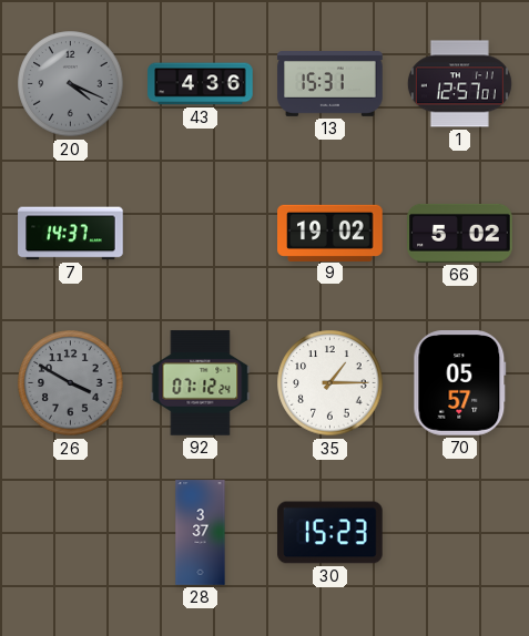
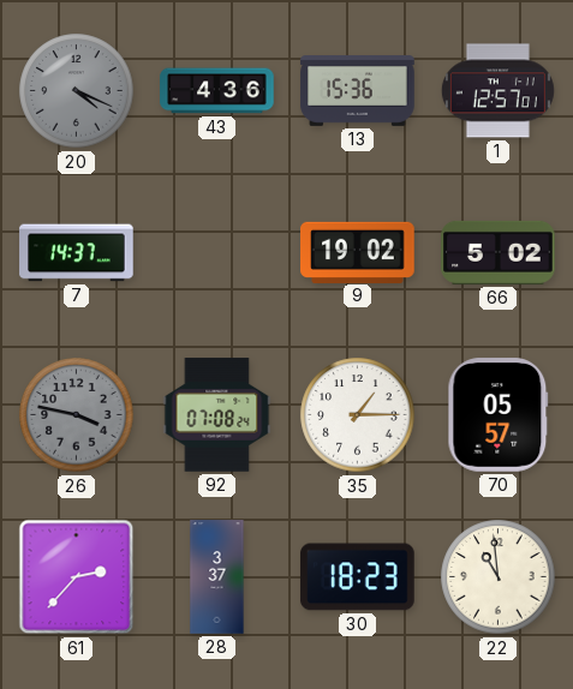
13: 15:31 -> 15:36 (358, 91)
26: 3:50 -> 3:47 (77, 415)
92: 07:12 -> 07:08 (217, 415)
61: none -> 2:37 (77, 577)
30: 15:23 -> 18:23 (358, 577)
22: none -> 10:59 (499, 577)
